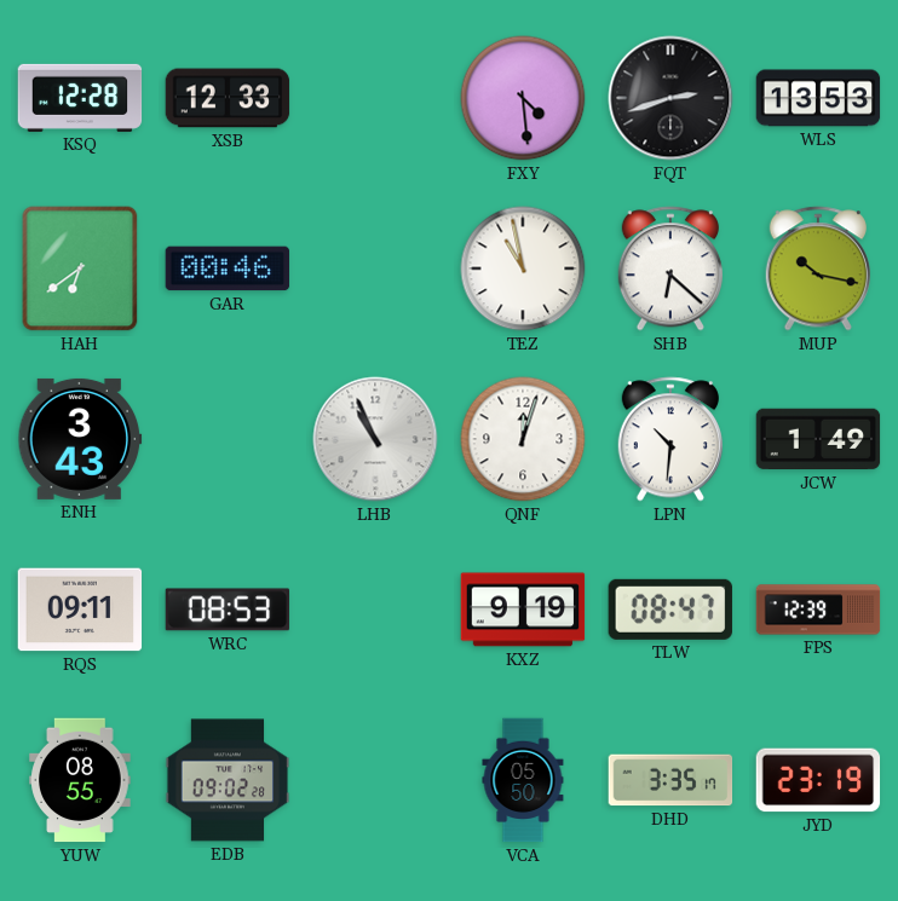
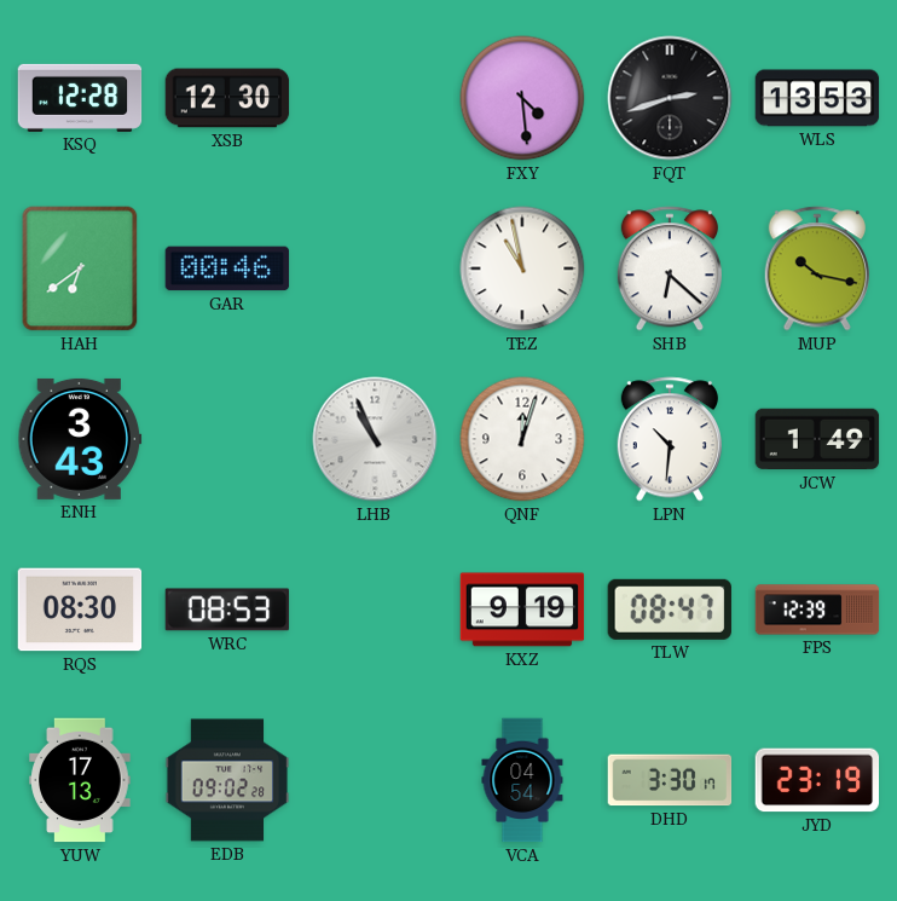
XSB: 12:33 -> 12:30 (227, 98)
RQS: 09:11 -> 08:30 (80, 610)
YUW: 08:55 -> 17:13 (80, 780)
VCA: 05:50 -> 04:54 (522, 780)
DHD: 3:35 -> 3:30 (670, 780)
